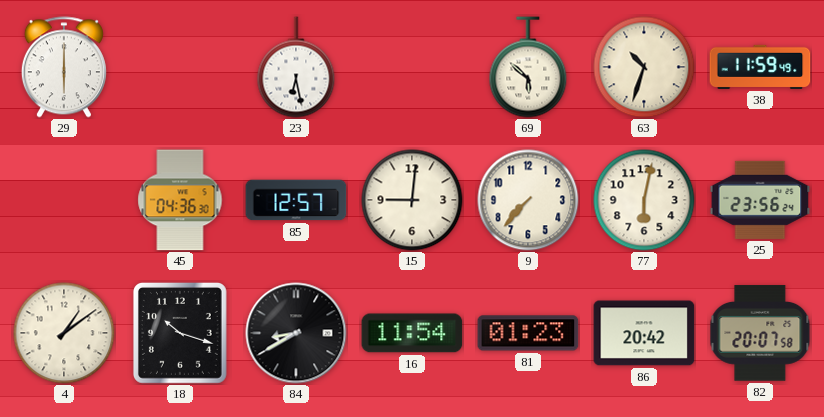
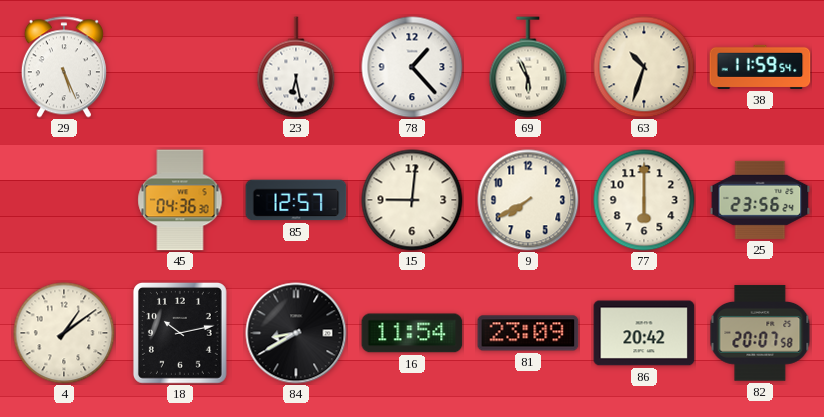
29: 6:00 -> 5:26 (64, 67)
78: none -> 1:23 (412, 67)
69: 5:52 -> 5:56 (528, 67)
38: 11:59:49 -> 11:59:54 (760, 67)
9: 7:37 -> 7:40 (528, 200)
77: 6:02 -> 6:00 (644, 200)
18: 10:18 -> 10:13 (180, 333)
81: 01:23 -> 23:09 (528, 333)
